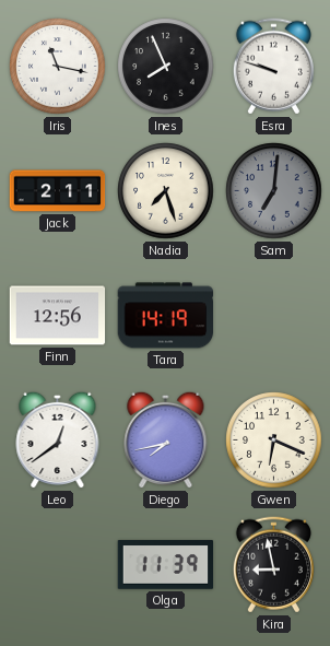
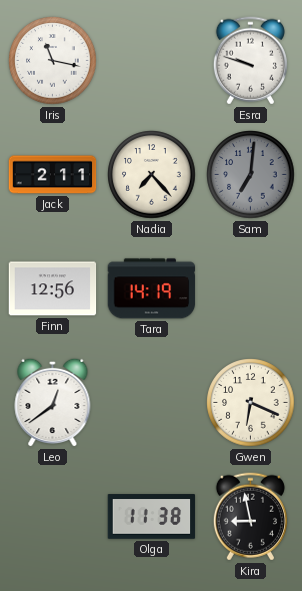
Ines: 7:56 -> none (166, 67)
Nadia: 7:27 -> 7:23 (152, 175)
Diego: 7:43 -> none (166, 439)
Olga: 11:39 -> 11:38 (152, 517)
